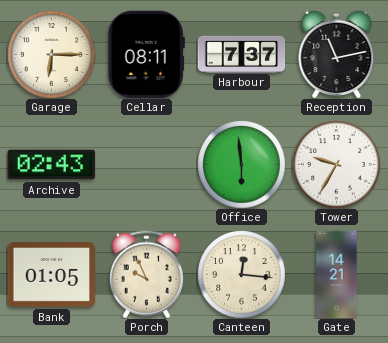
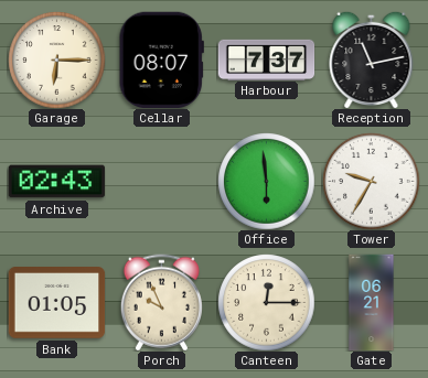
Cellar: 08:11 -> 08:07 (161, 60)
Canteen: 12:16 -> 12:15 (266, 302)
Gate: 14:21 -> 06:21 (372, 302)
